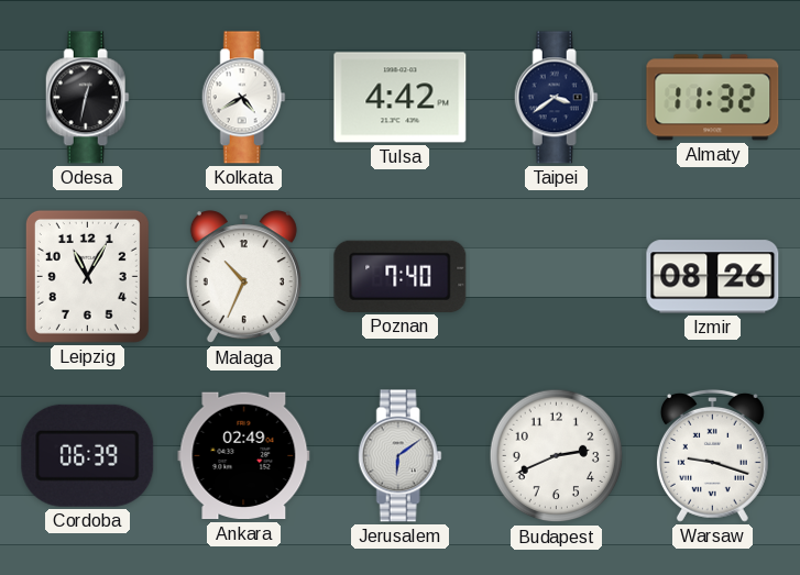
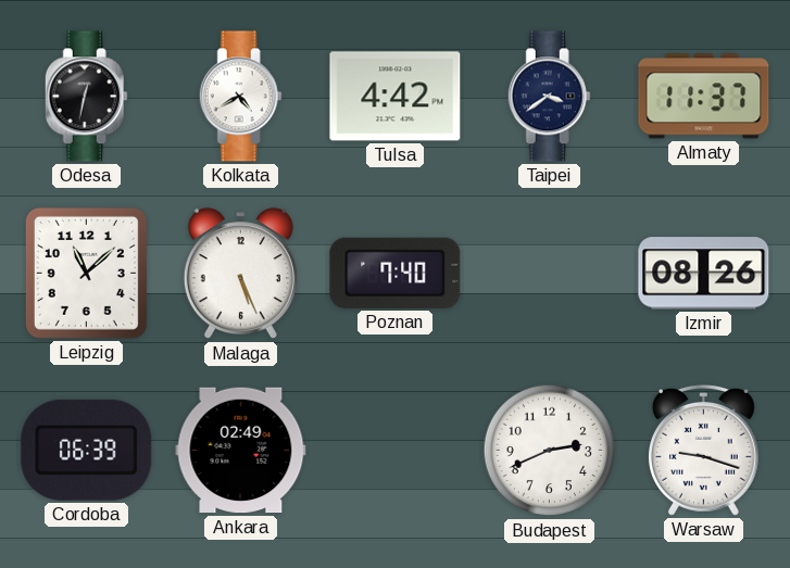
Almaty: 11:32 -> 11:37 (704, 97)
Leipzig: 11:05 -> 11:08 (86, 273)
Malaga: 10:34 -> 5:26 (240, 274)
Jerusalem: 6:09 -> none (399, 456)
